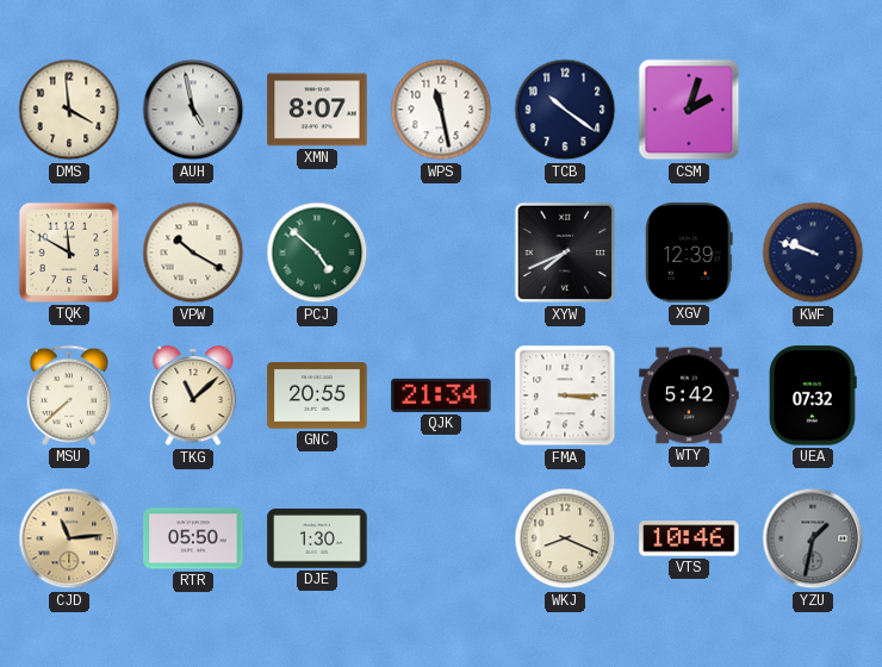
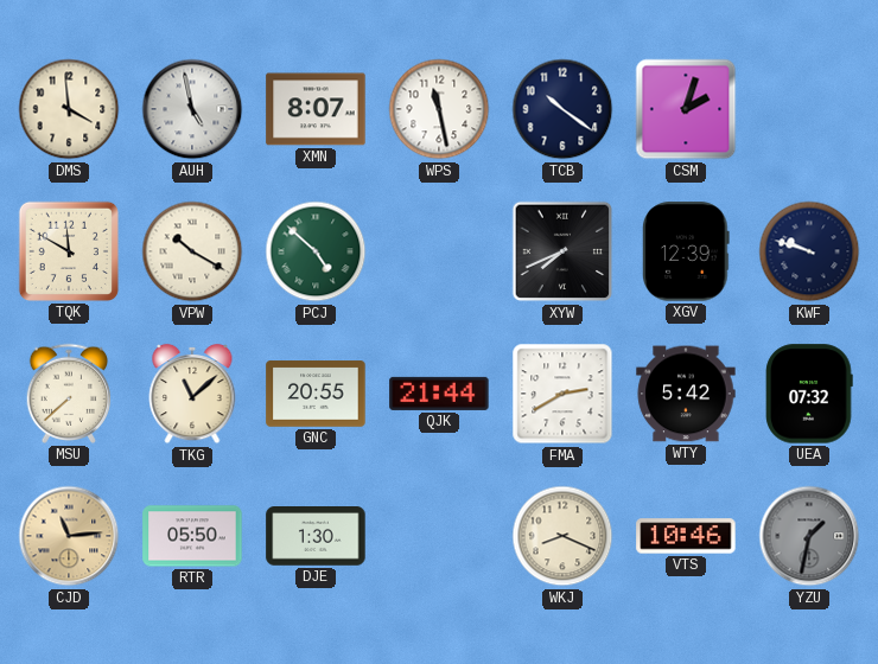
QJK: 21:34 -> 21:44 (439, 394)
FMA: 3:15 -> 2:40 (562, 394)
